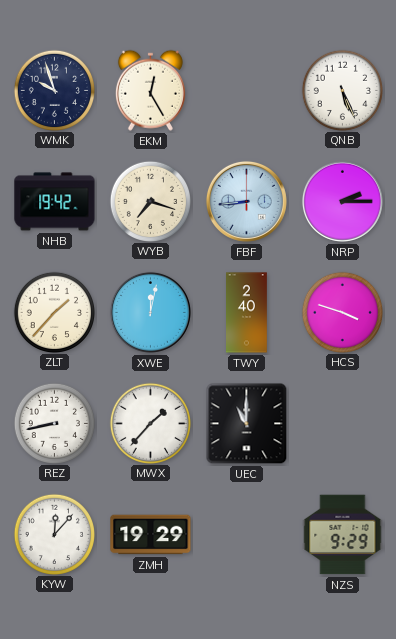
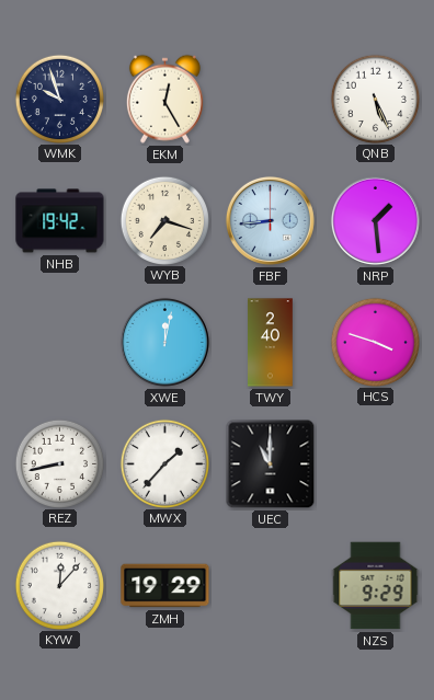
NRP: 2:15 -> 1:29 (375, 220)
ZLT: 1:37 -> none (54, 312)
